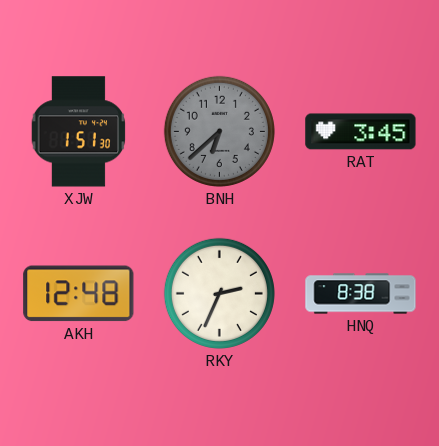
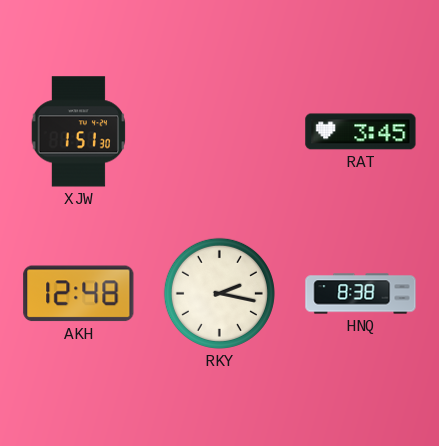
BNH: 6:38 -> none (219, 131)
RKY: 2:34 -> 2:17 (219, 293)
